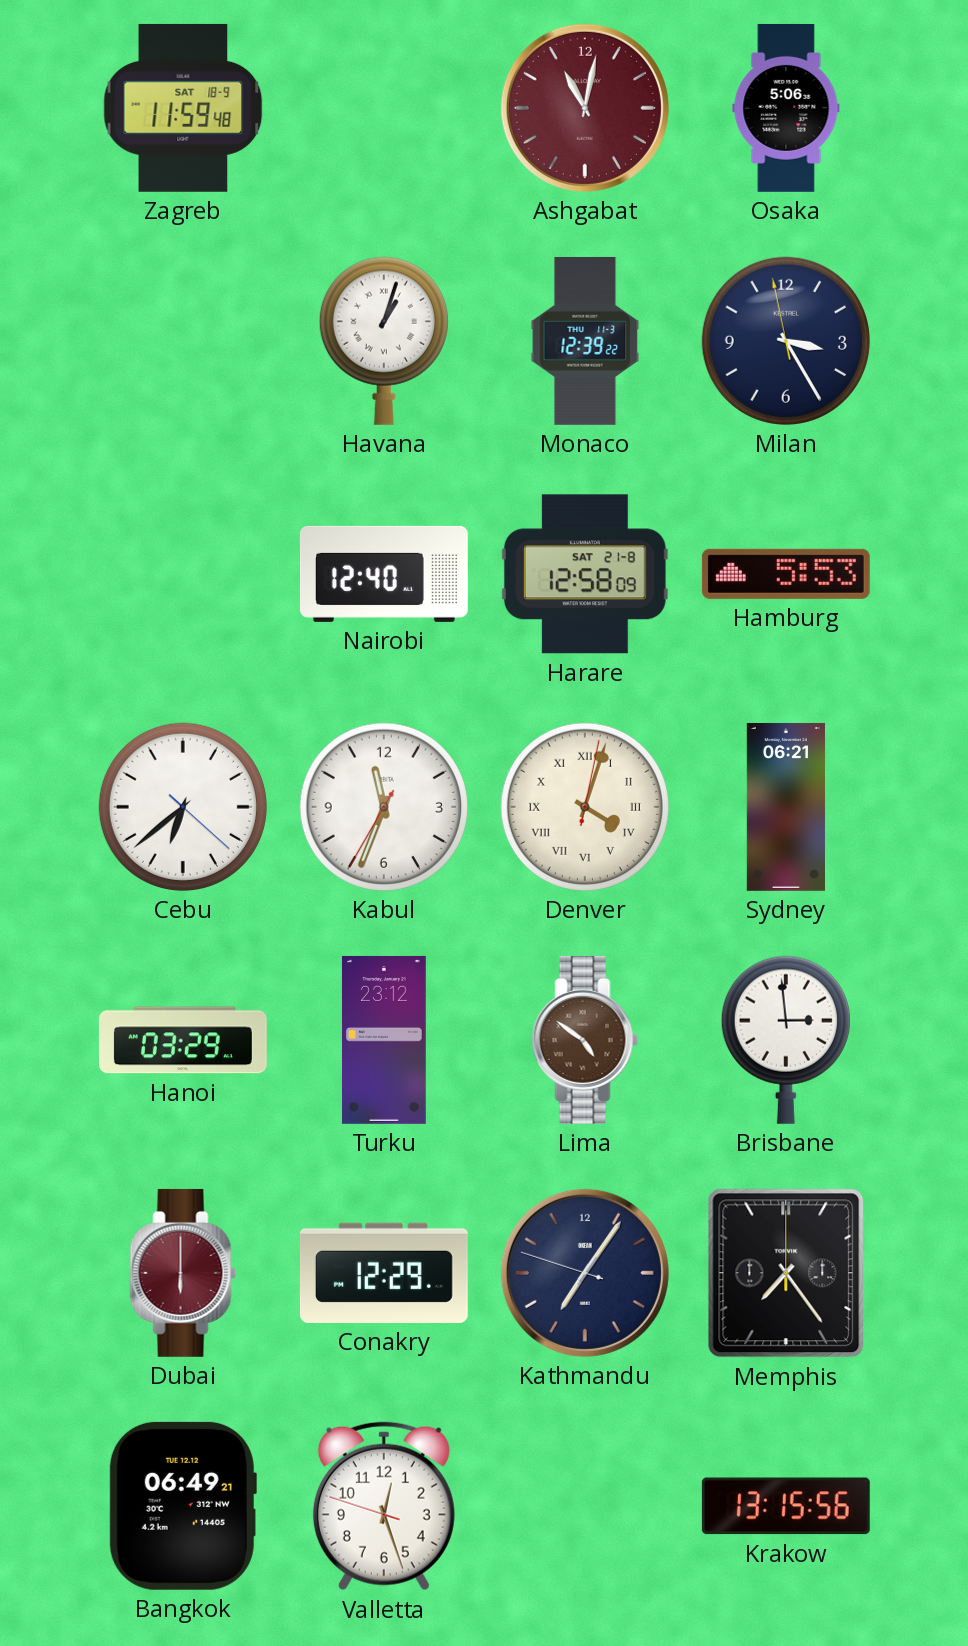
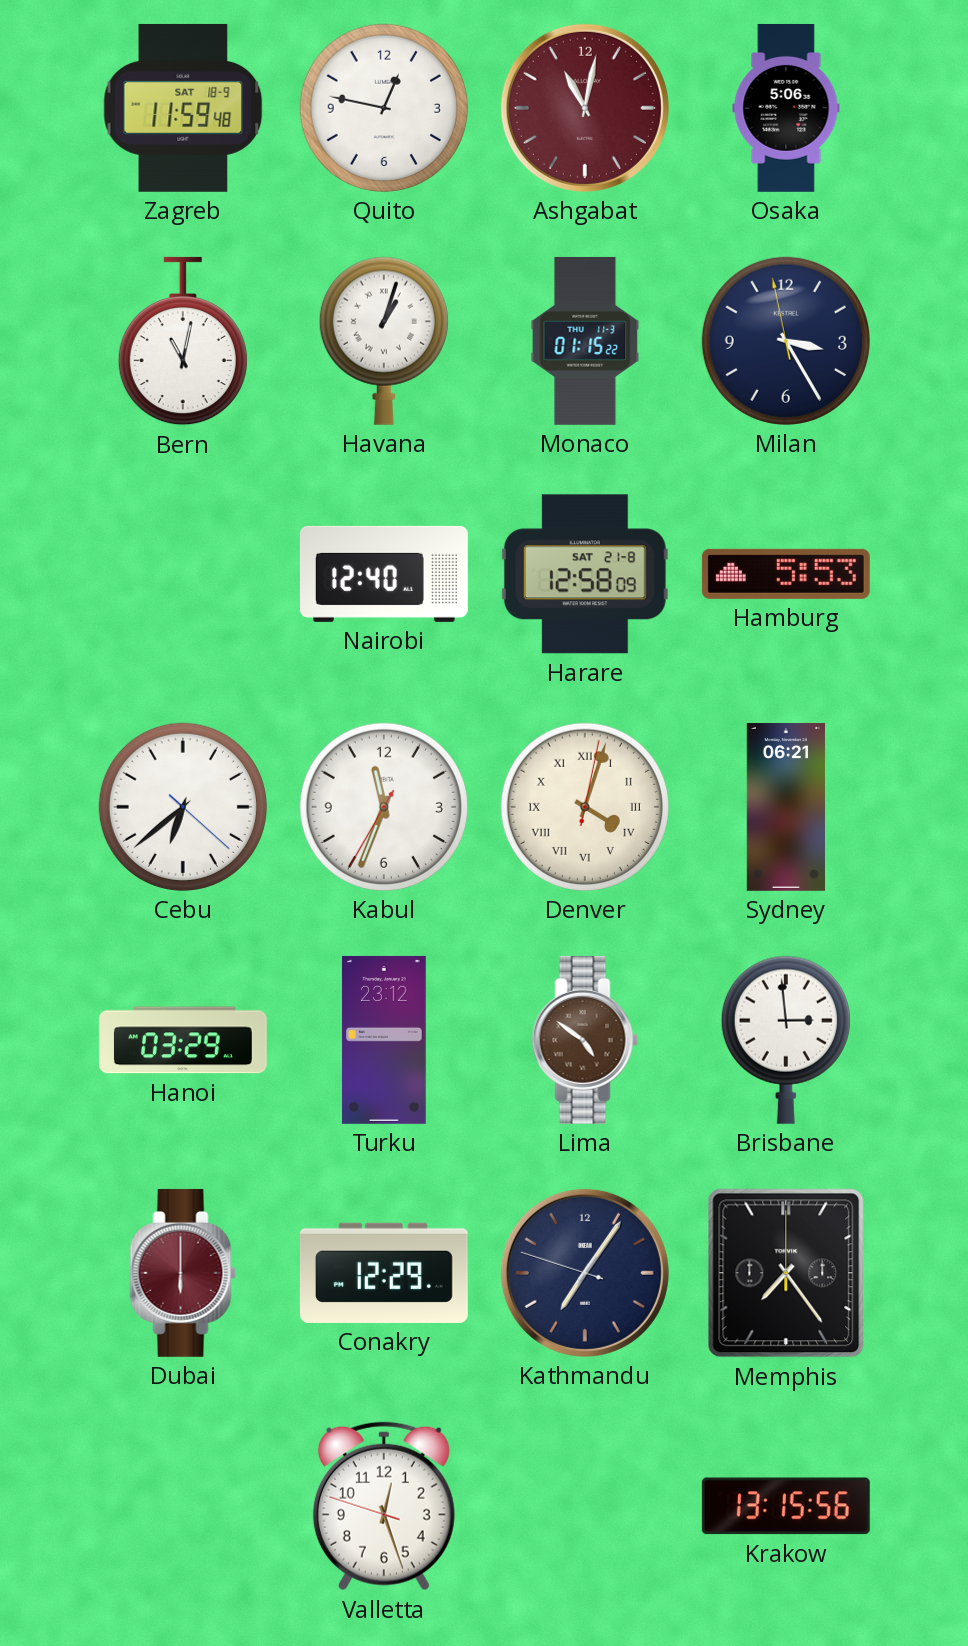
Quito: none -> 12:47 (384, 108)
Bern: none -> 11:02 (183, 341)
Monaco: 12:39 -> 01:15 (585, 341)
Bangkok: 06:49 -> none (183, 1506)
